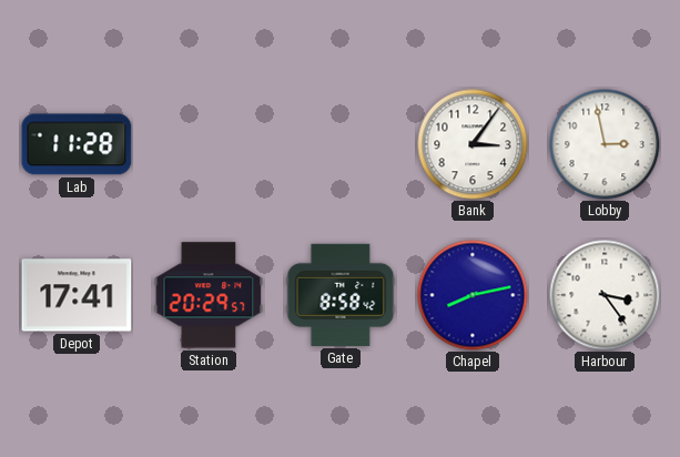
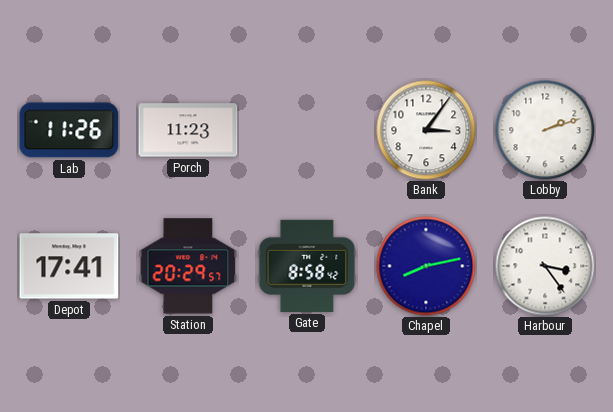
Lab: 11:28 -> 11:26 (69, 130)
Porch: none -> 11:23 (188, 130)
Lobby: 2:58 -> 2:12 (545, 130)
